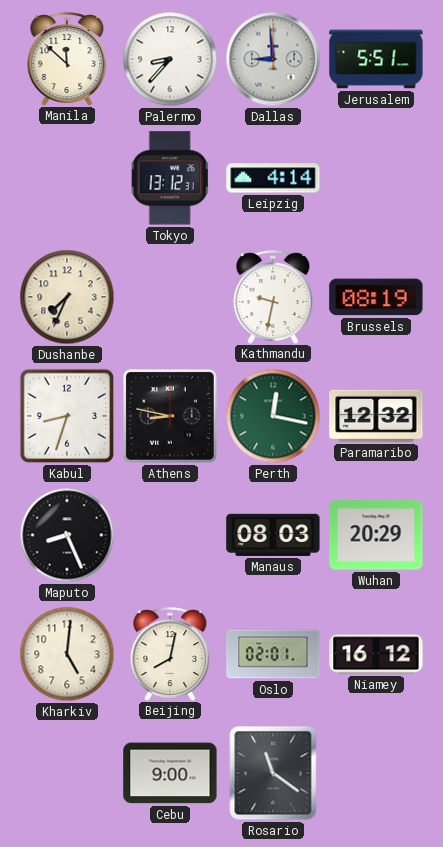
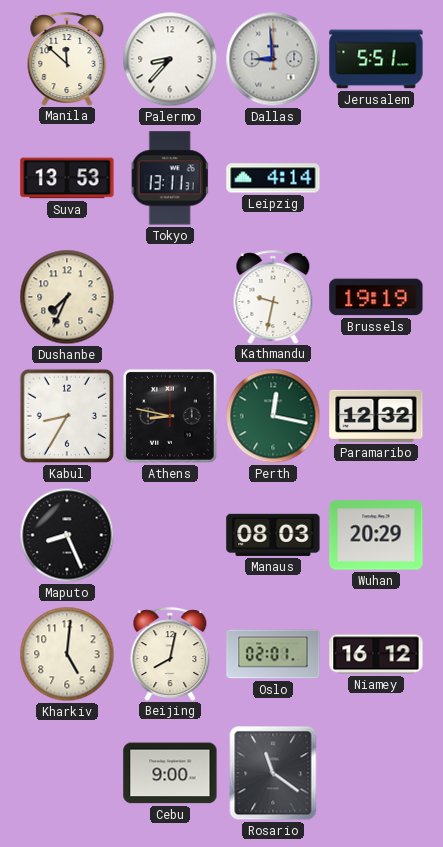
Suva: none -> 13:53 (67, 178)
Tokyo: 13:12 -> 13:11 (170, 178)
Brussels: 08:19 -> 19:19 (376, 297)
Kabul: 8:33 -> 8:35 (67, 416)
